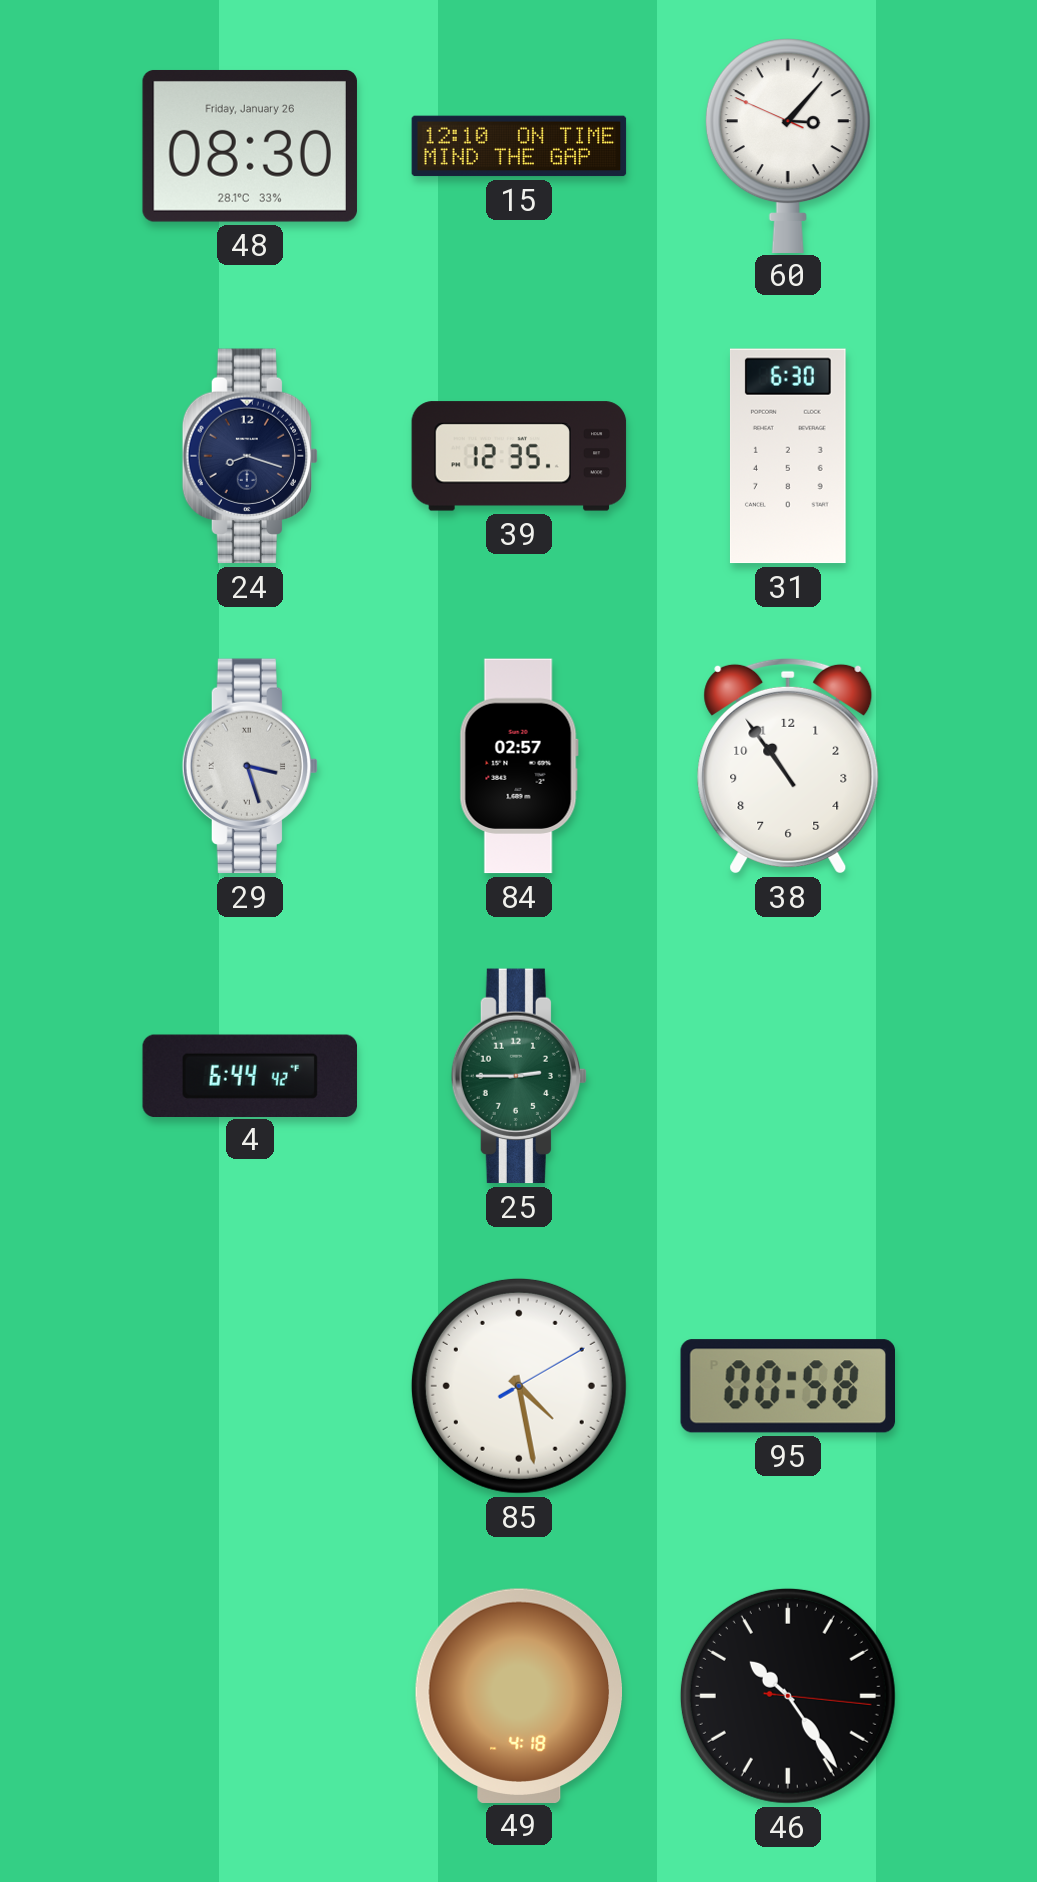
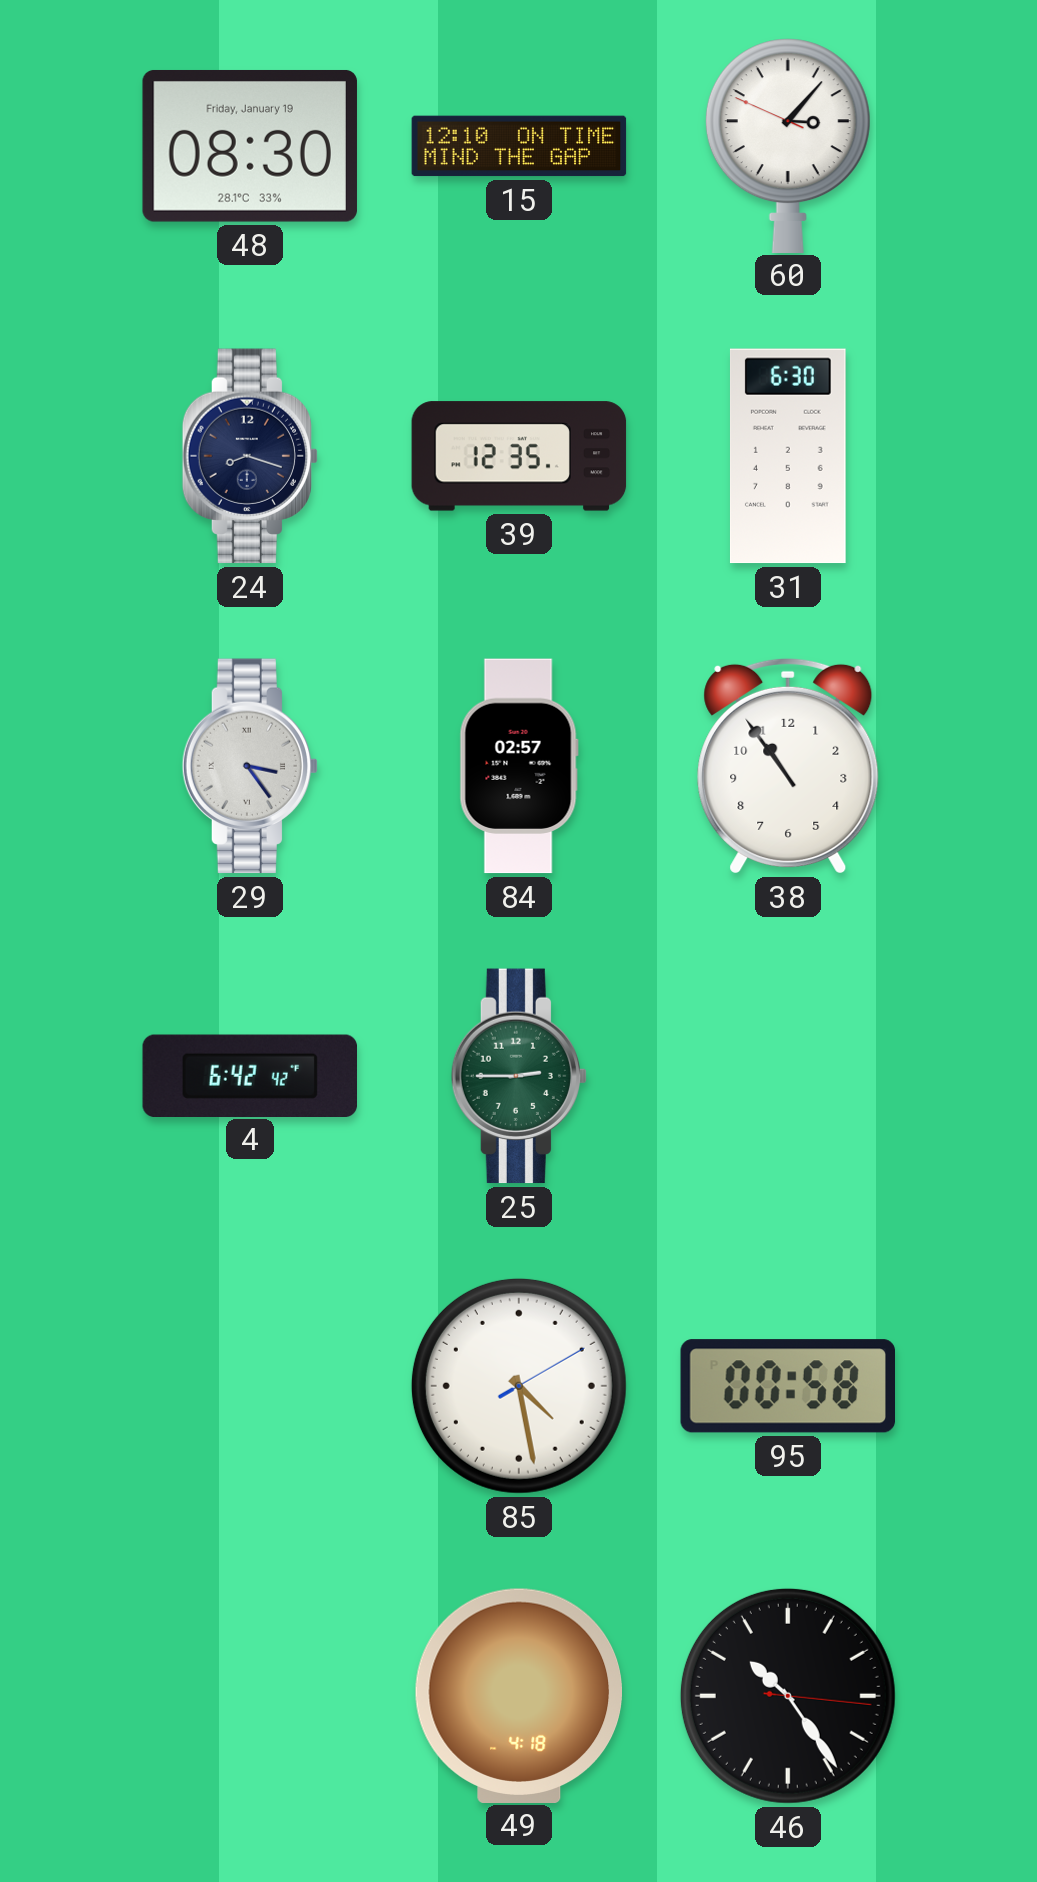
48 date: Friday, January 26 -> Friday, January 19 (249, 146)
29: 3:27 -> 3:24 (250, 766)
4: 6:44 -> 6:42 (249, 1075)
